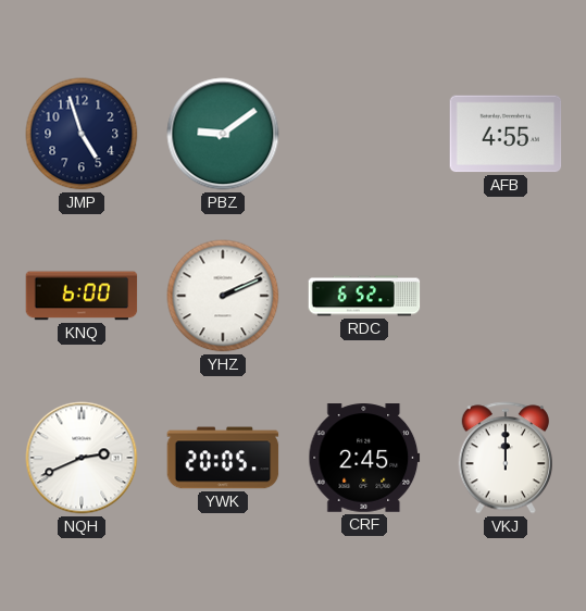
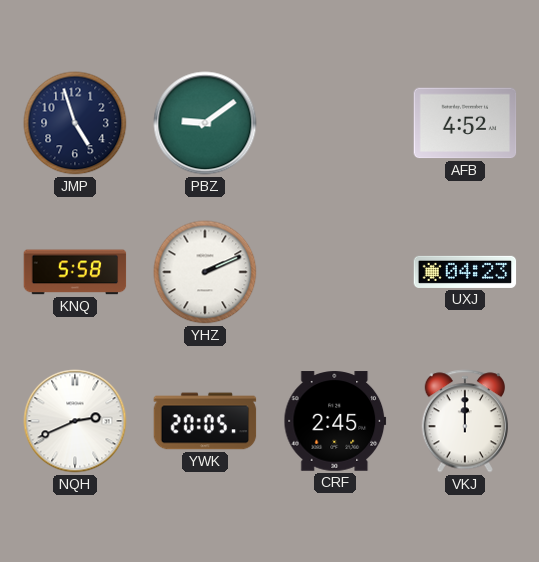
AFB: 4:55 -> 4:52 (465, 123)
KNQ: 6:00 -> 5:58 (75, 272)
RDC: 6:52 -> none (364, 296)
UXJ: none -> 04:23 (465, 272)
